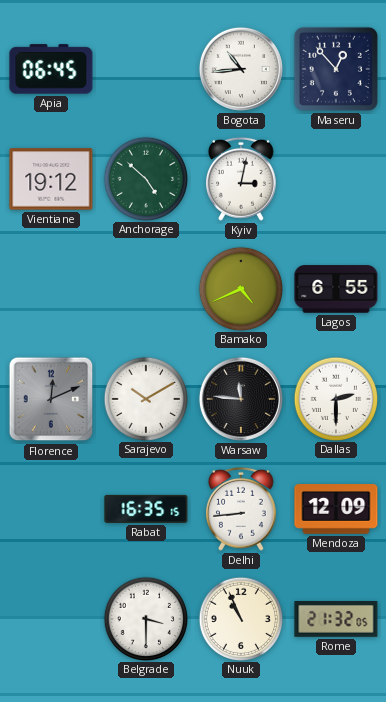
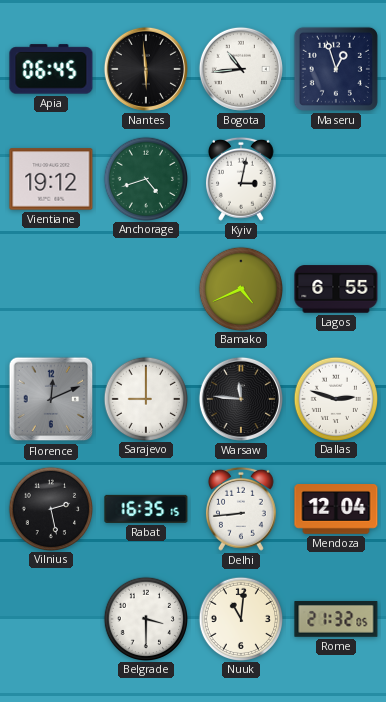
Nantes: none -> 5:59 (146, 69)
Maseru: 12:53 -> 12:57 (336, 69)
Anchorage: 4:52 -> 4:42 (145, 178)
Sarajevo: 10:10 -> 9:00 (145, 398)
Dallas: 2:30 -> 2:48 (335, 398)
Vilnius: none -> 2:28 (50, 508)
Mendoza: 12:09 -> 12:04 (336, 510)
Nuuk: 10:56 -> 11:01 (240, 618)
